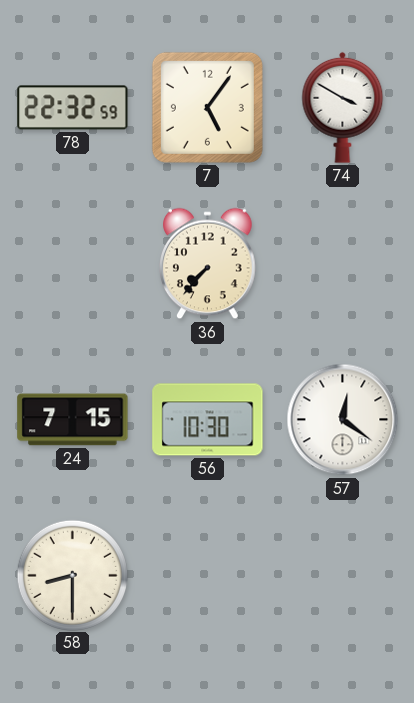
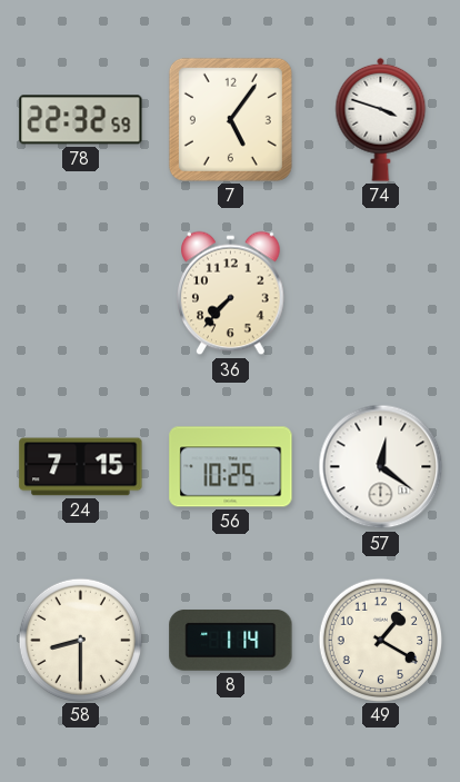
74: 3:50 -> 3:48 (381, 119)
56: 10:30 -> 10:25 (231, 467)
8: none -> 1:14 (231, 640)
49: none -> 1:20 (380, 640)
